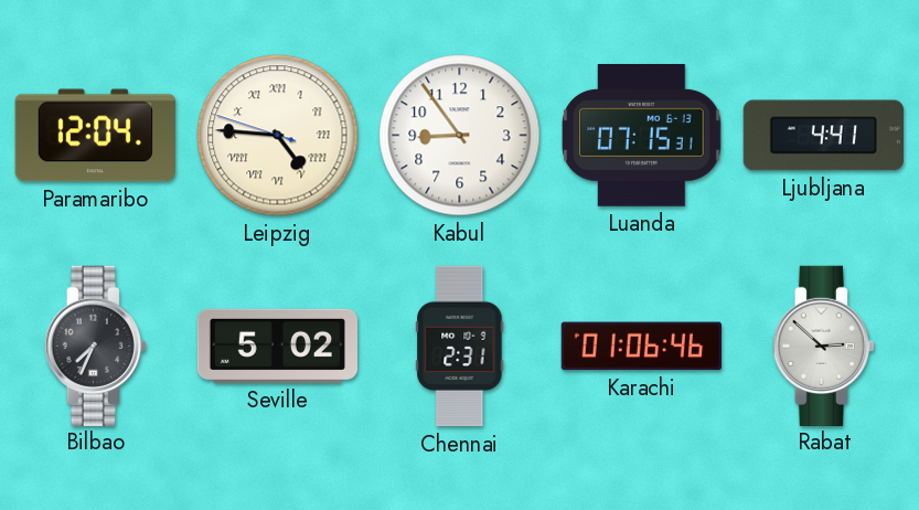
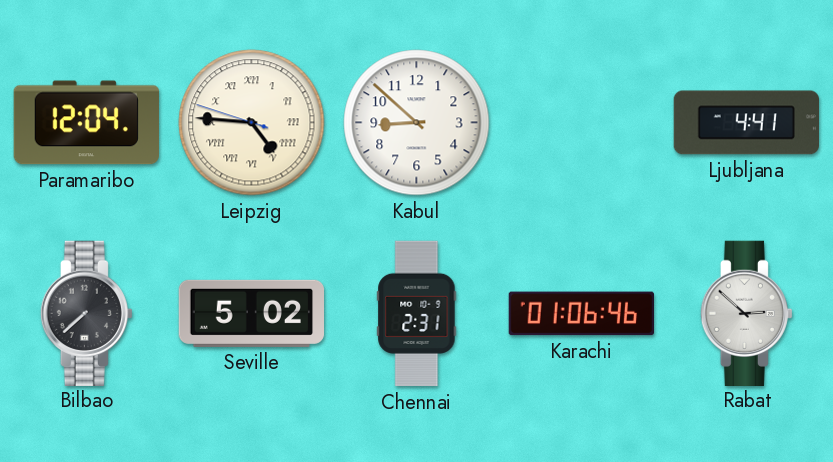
Kabul: 8:54 -> 8:52 (417, 123)
Luanda: 07:15 -> none (642, 135)
Bilbao: 7:34 -> 7:38 (86, 313)
